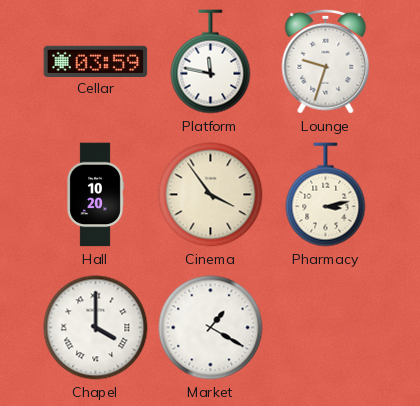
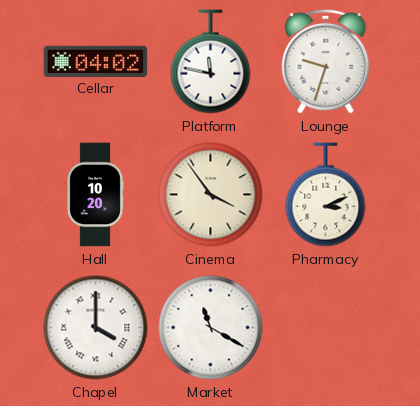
Cellar: 03:59 -> 04:02 (96, 61)
Pharmacy: 3:13 -> 3:11 (326, 195)
Market: 1:20 -> 11:20 (211, 328)
